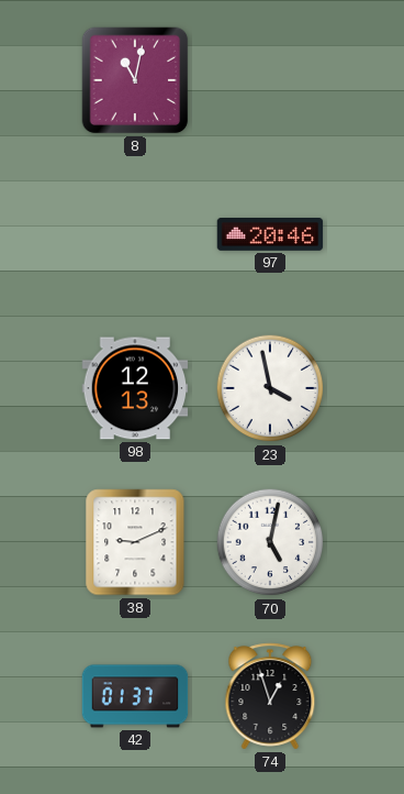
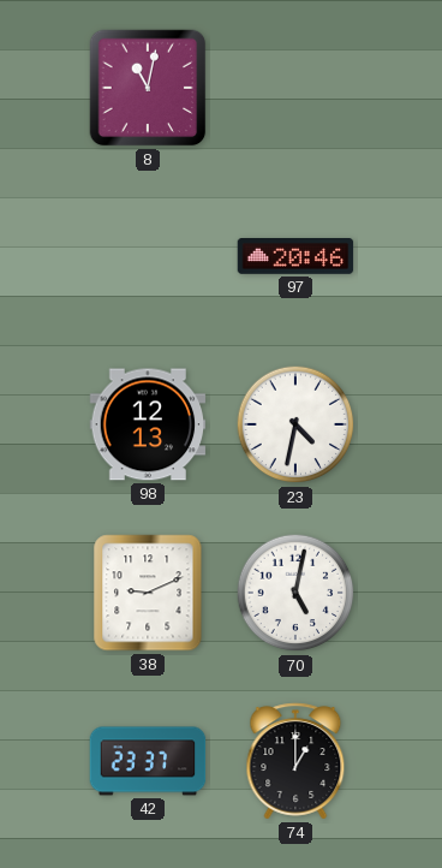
23: 3:58 -> 4:32 (295, 424)
42: 01:37 -> 23:37 (148, 761)
74: 12:57 -> 1:00 (295, 761)
